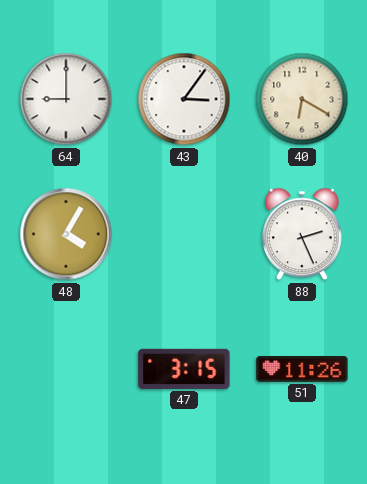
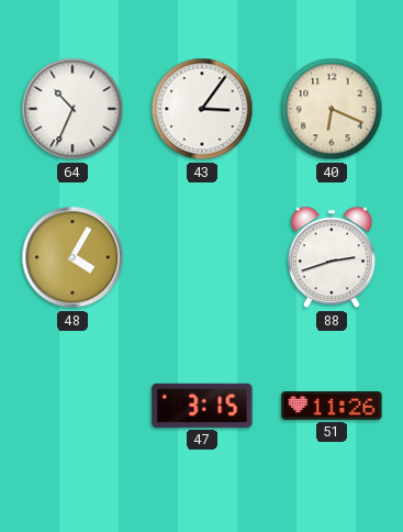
64: 9:00 -> 10:34 (72, 109)
40: 6:20 -> 6:19 (332, 109)
88: 2:26 -> 2:42 (333, 257)
